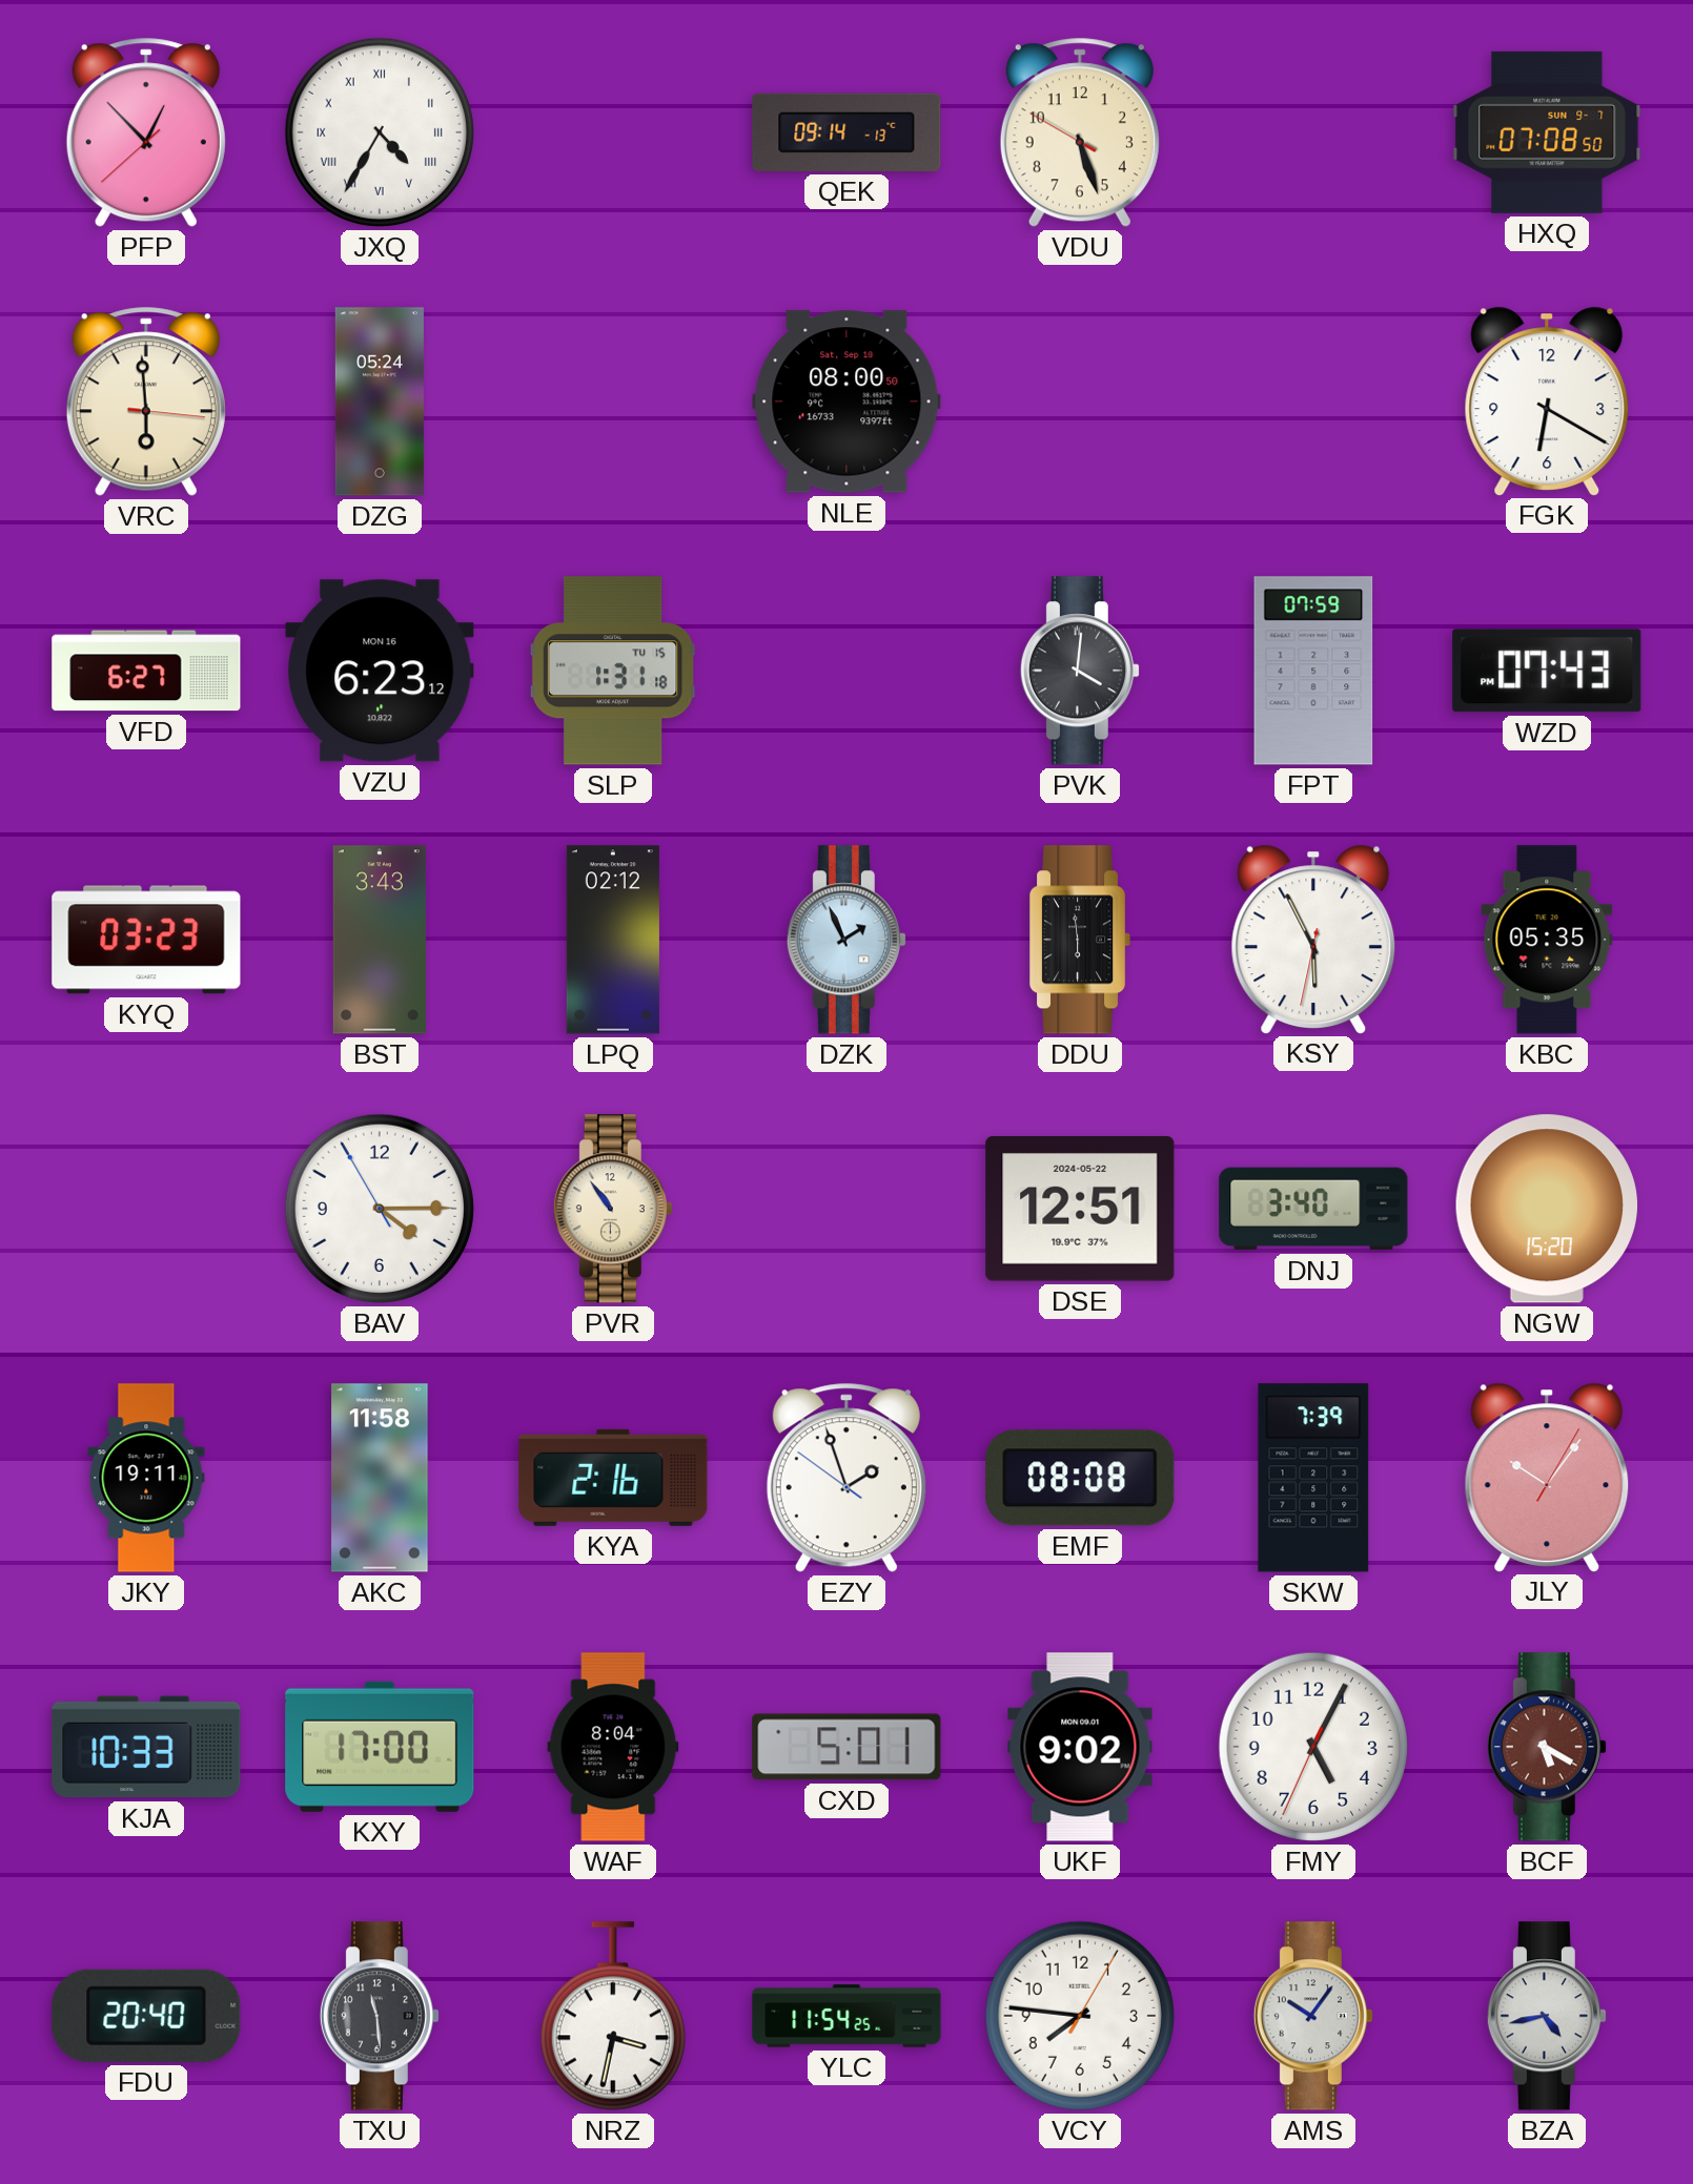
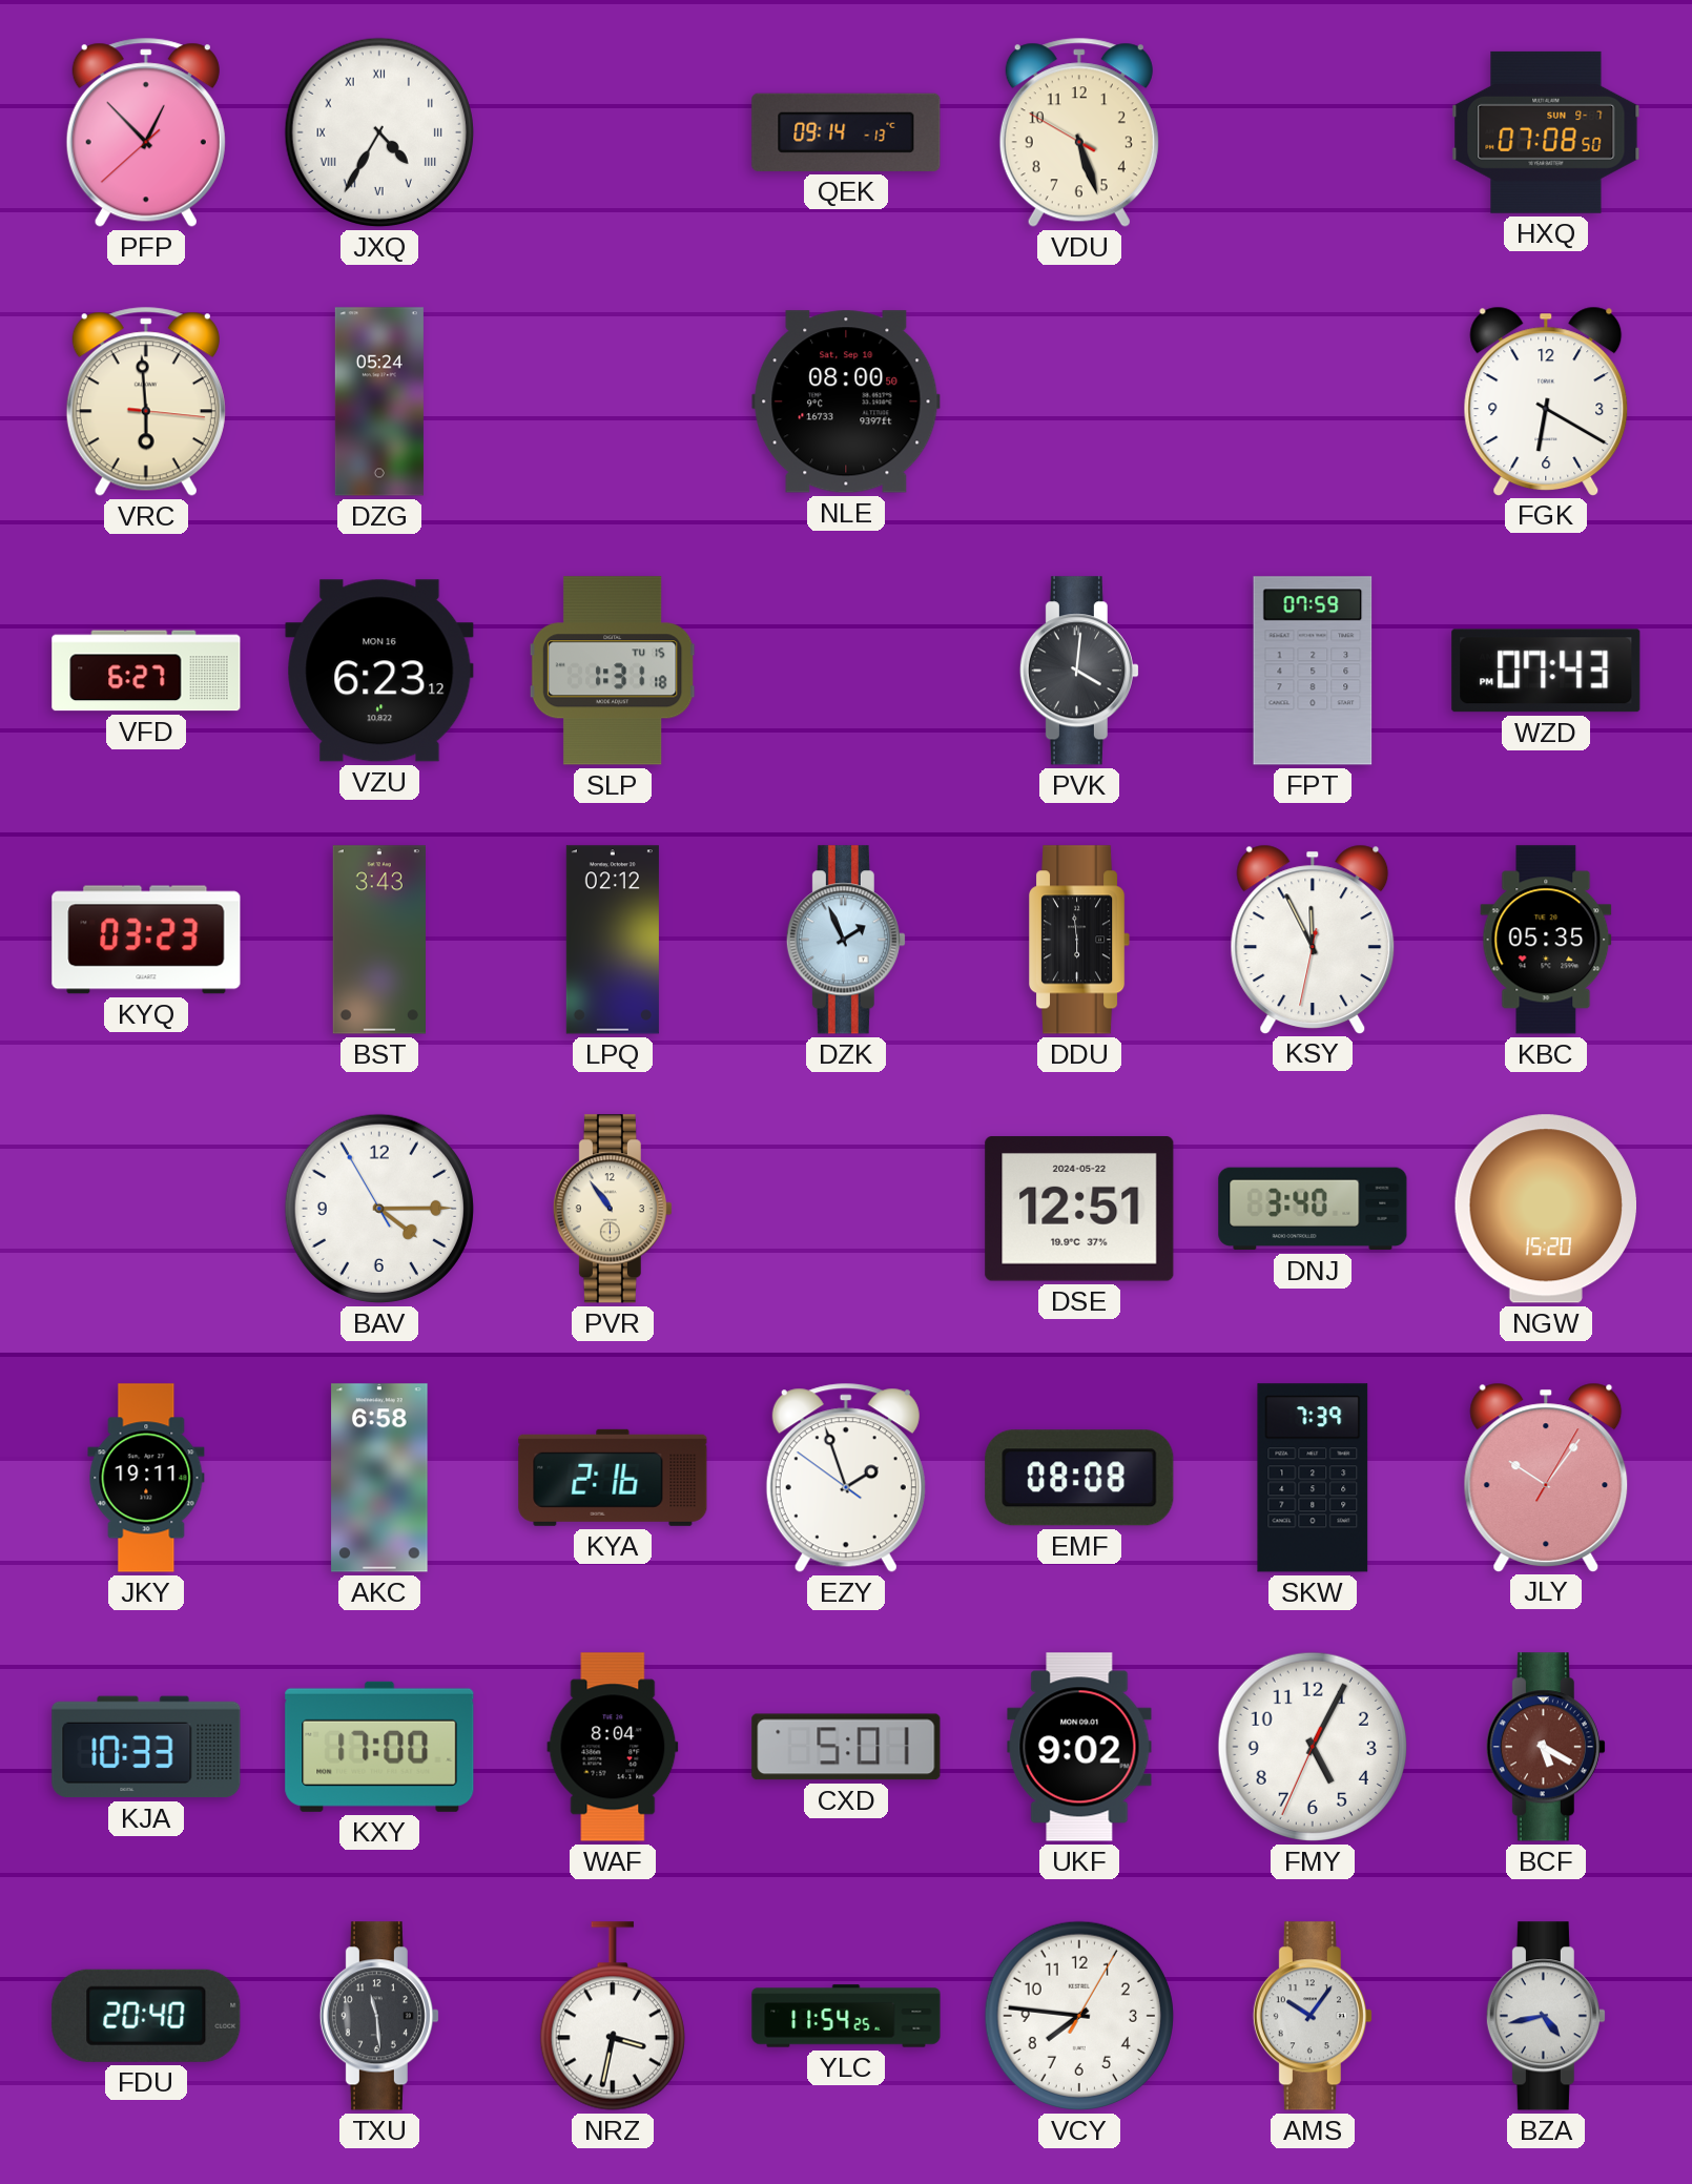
KSY: 5:55 -> 11:55 (1313, 939)
AKC: 11:58 -> 6:58 (379, 1478)
